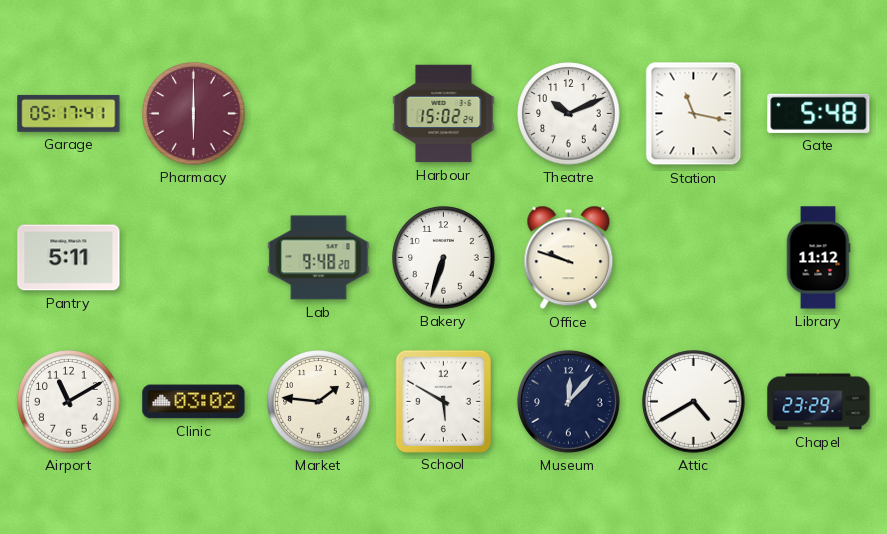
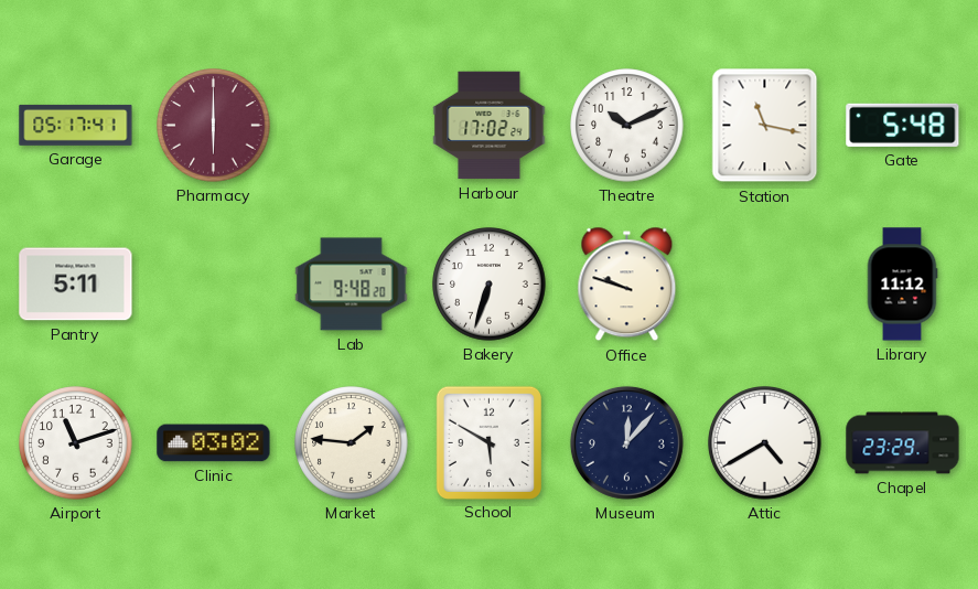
Harbour: 15:02 -> 17:02 (490, 126)
Airport: 11:10 -> 11:12 (76, 443)
